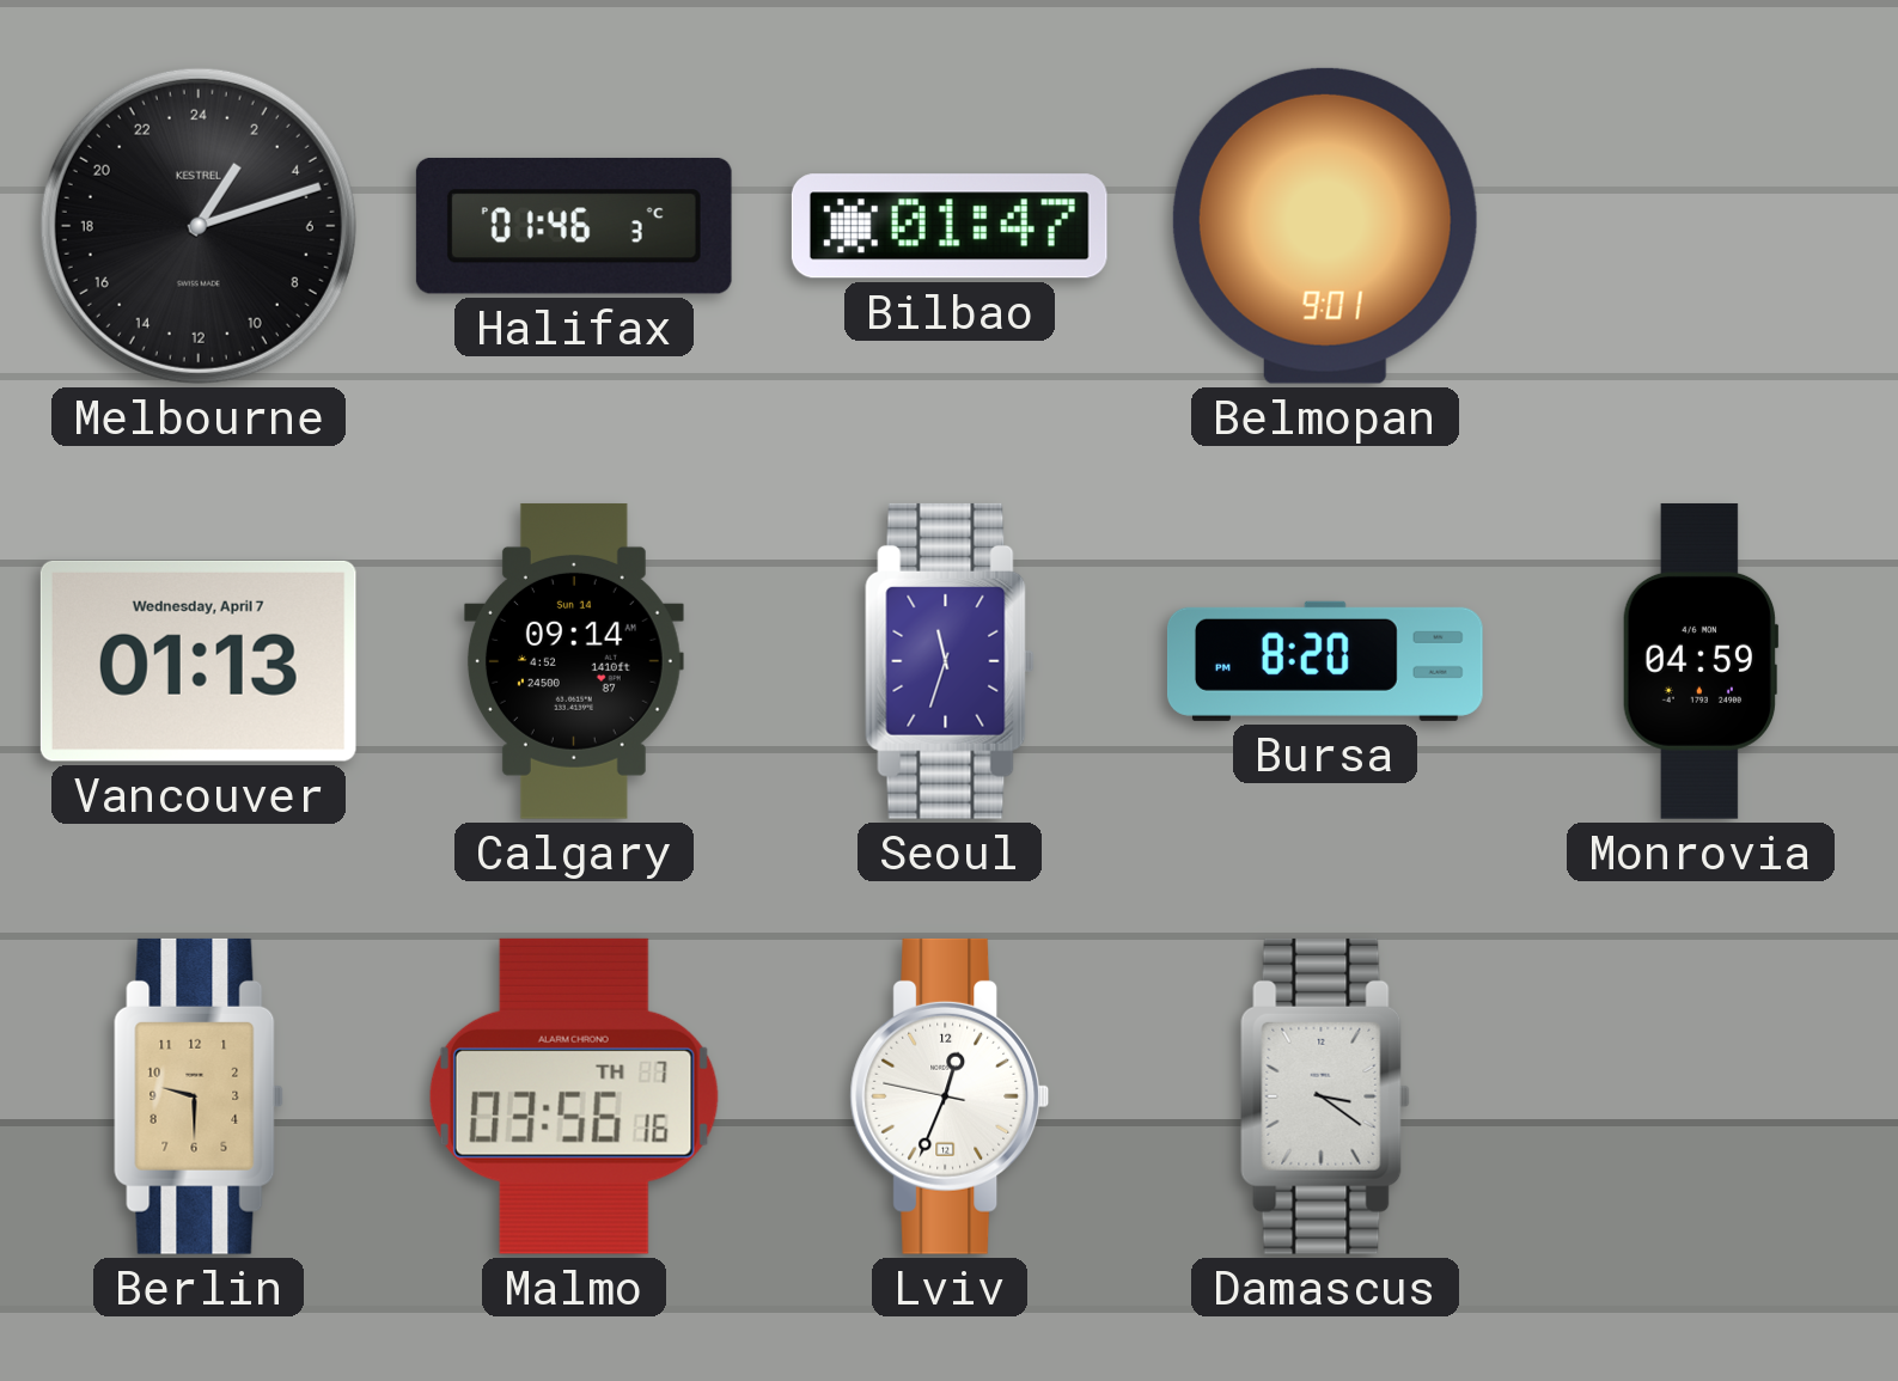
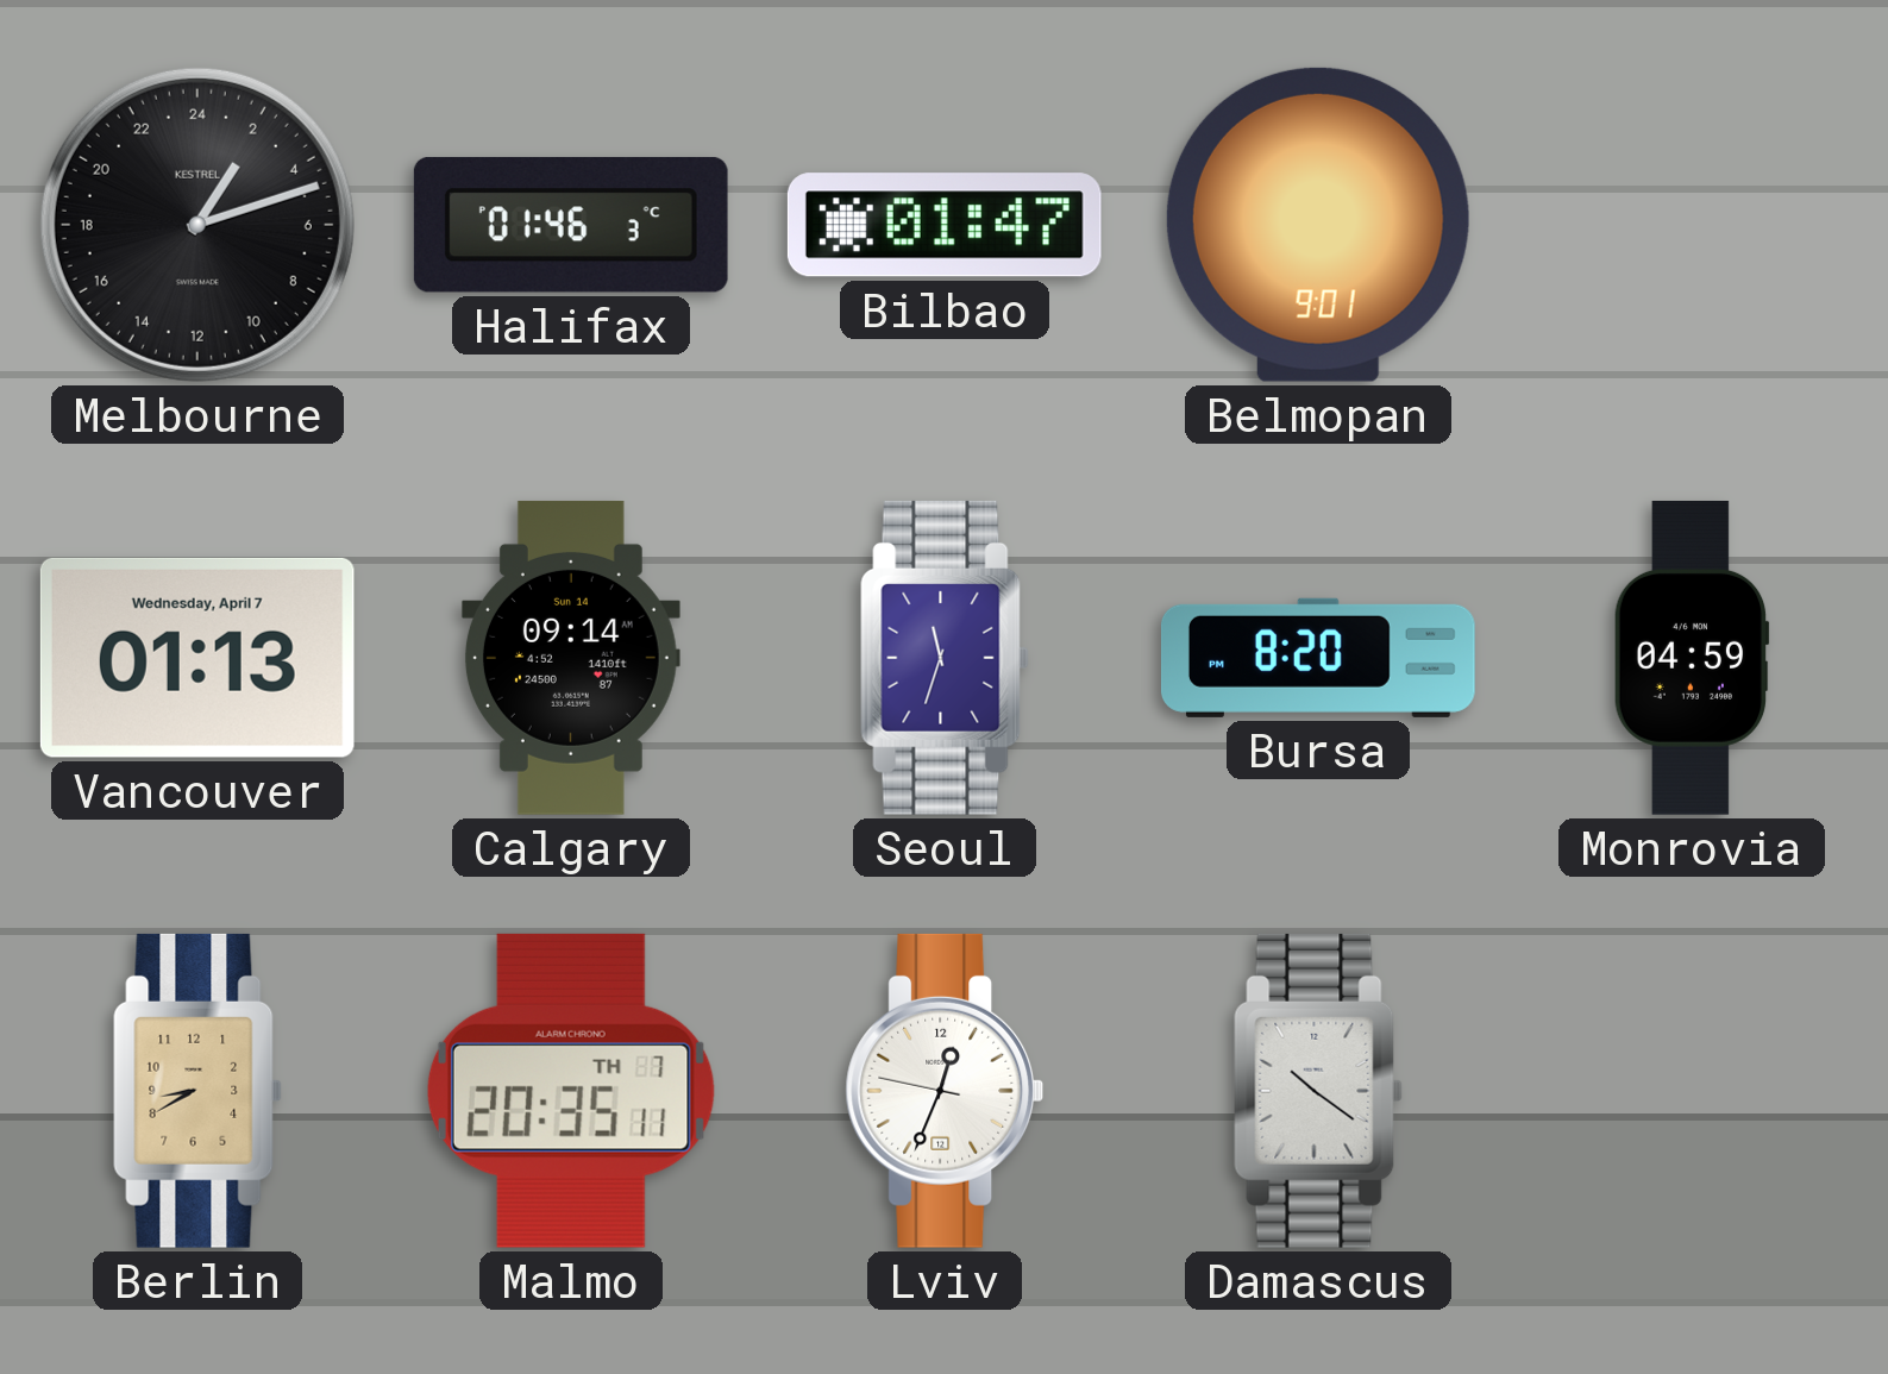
Berlin: 9:30 -> 8:40 (197, 1091)
Malmo: 03:56 -> 20:35 (571, 1091)
Damascus: 3:21 -> 10:21 (1318, 1091)
